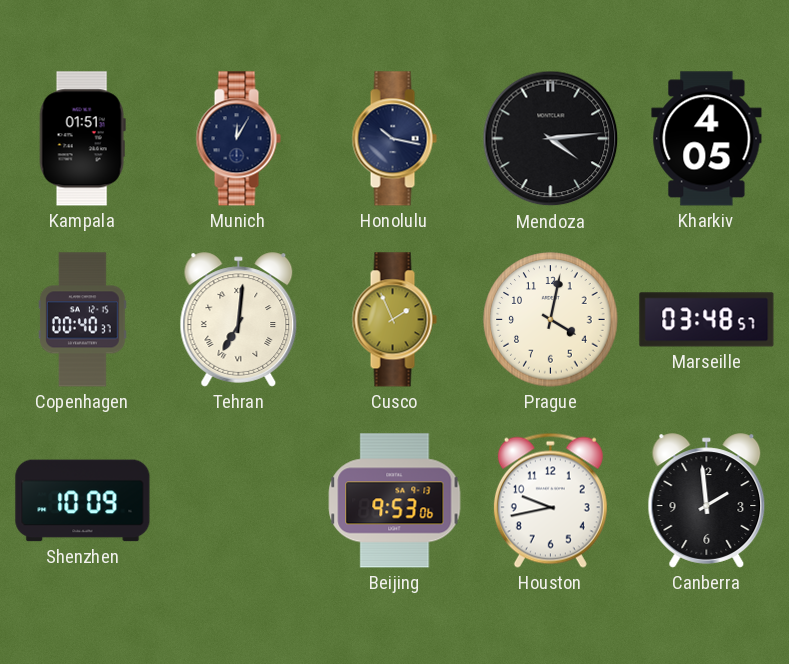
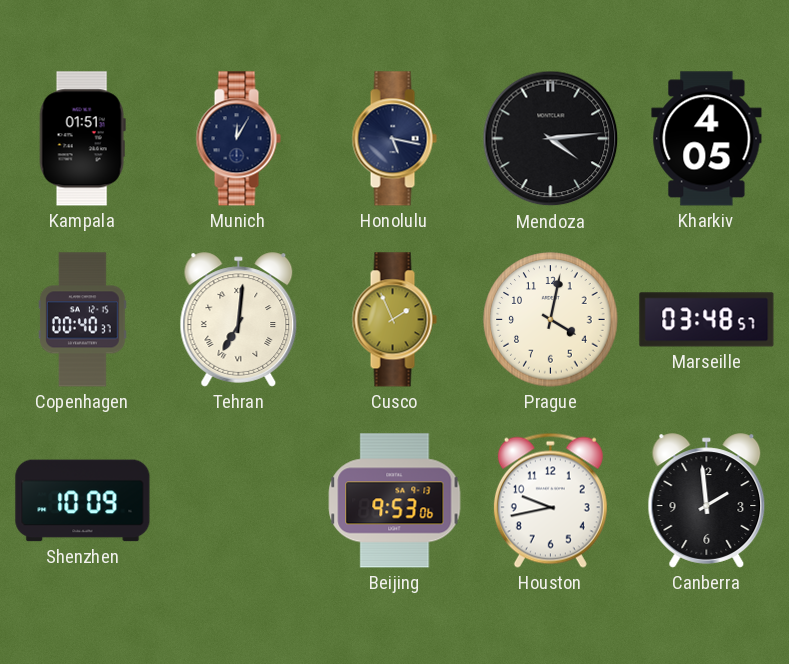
Honolulu: 10:17 -> 5:17 (394, 139)
